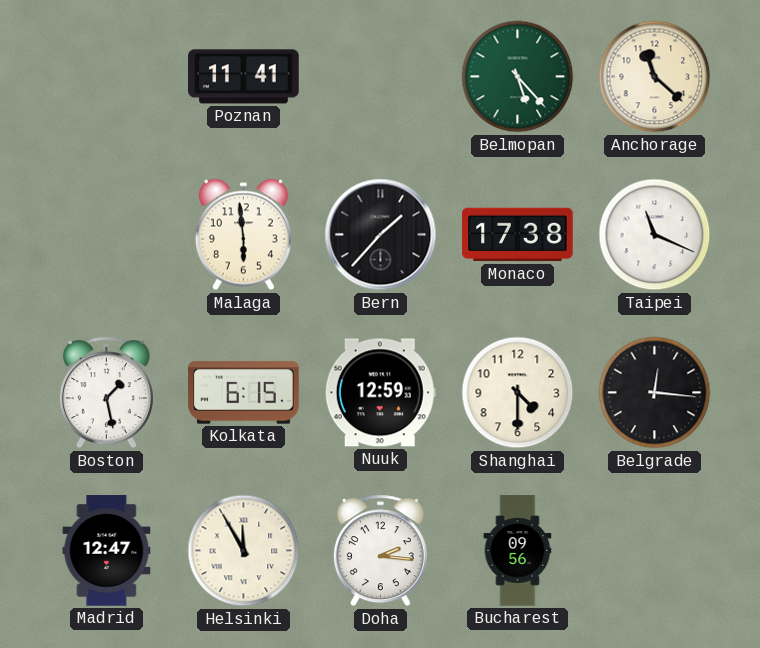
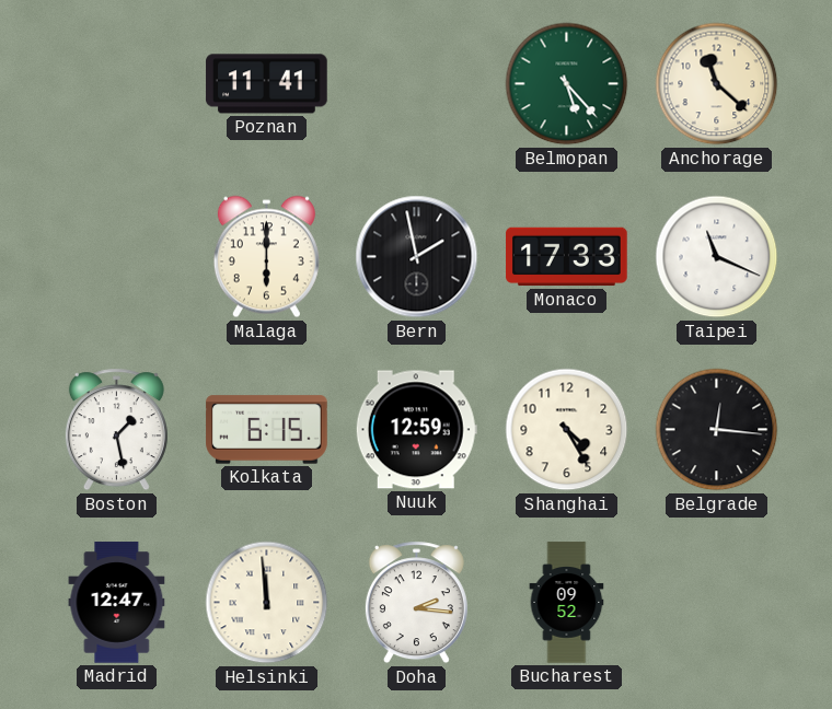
Malaga: 5:59 -> 6:00 (266, 257)
Bern: 1:37 -> 1:58 (417, 257)
Monaco: 17:38 -> 17:33 (567, 257)
Shanghai: 4:30 -> 4:25 (567, 430)
Helsinki: 11:55 -> 11:59 (267, 603)
Bucharest: 09:56 -> 09:52 (567, 603)
